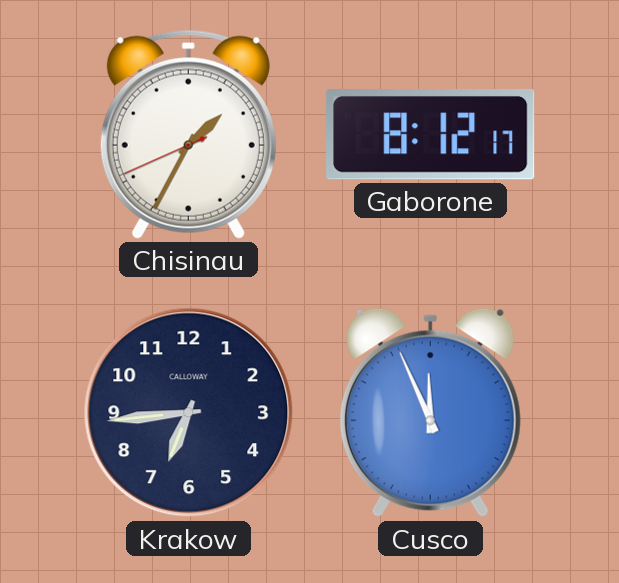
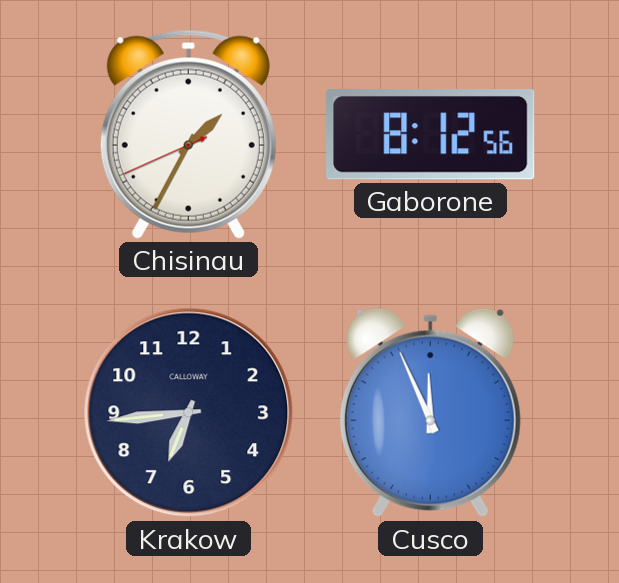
Gaborone: 8:12:17 -> 8:12:56 (431, 134)
